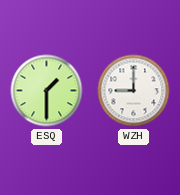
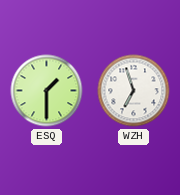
WZH: 9:00 -> 6:57 (134, 91)
